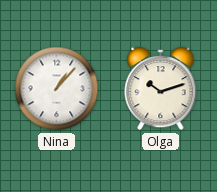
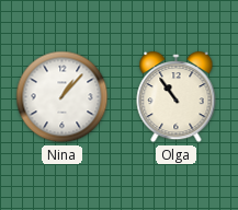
Olga: 10:12 -> 10:54 (177, 97)
